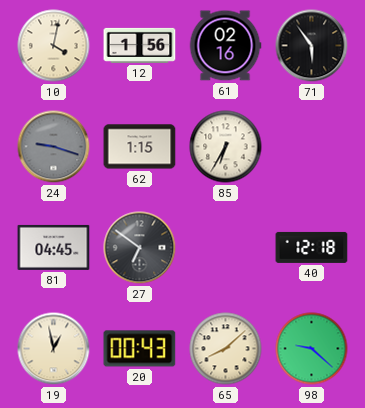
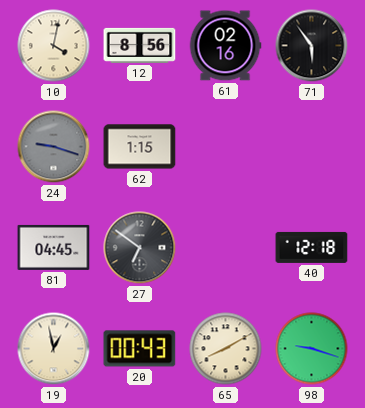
12: 1:56 -> 8:56 (140, 45)
85: 6:35 -> none (226, 147)
65: 8:08 -> 8:10 (226, 349)
98: 9:22 -> 9:18 (312, 349)
